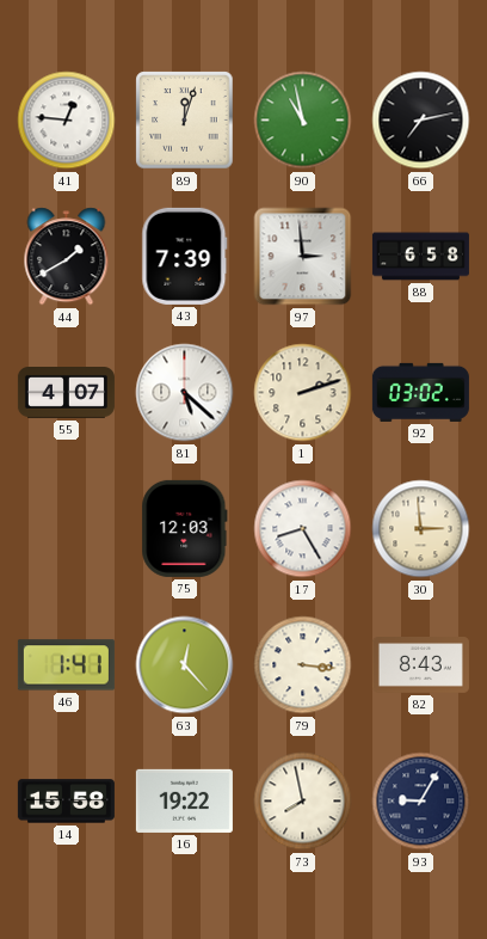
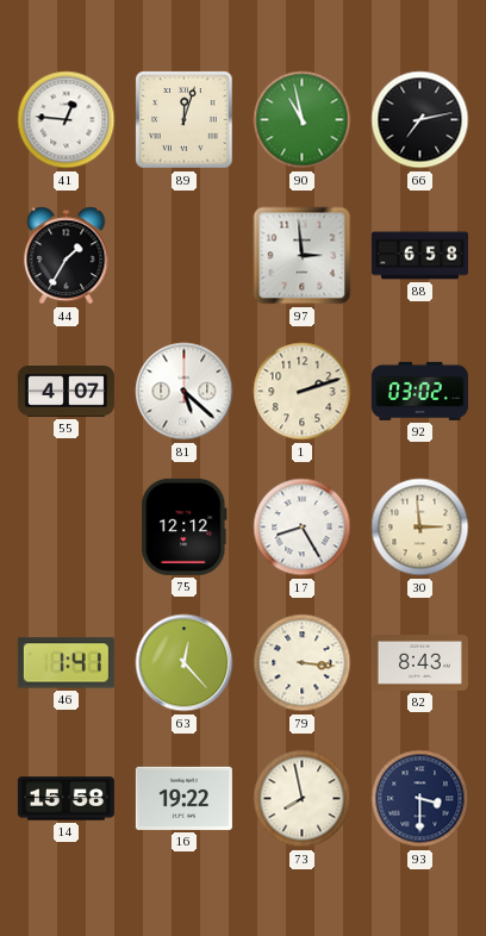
44: 1:40 -> 1:35 (67, 256)
43: 7:39 -> none (185, 256)
75: 12:03 -> 12:12 (185, 526)
93: 9:05 -> 3:30 (420, 799)
